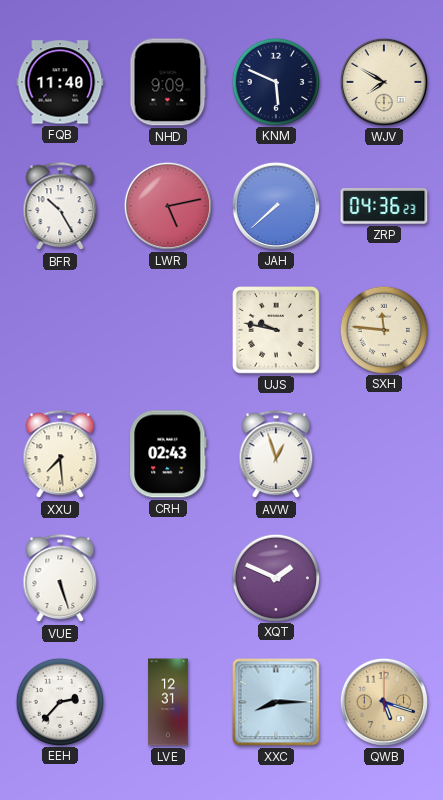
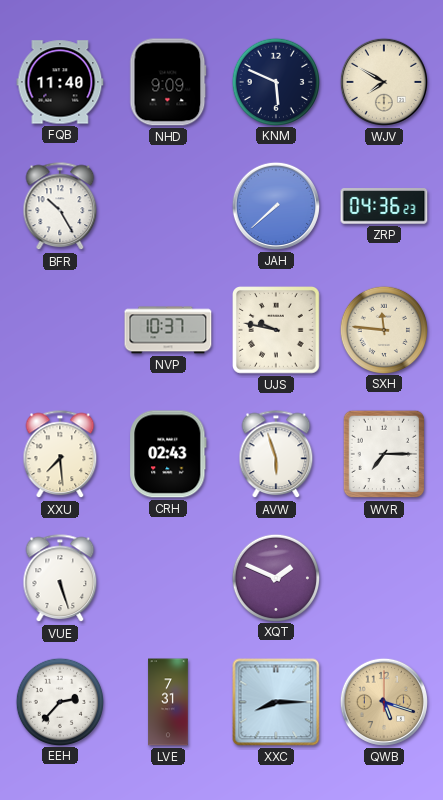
LWR: 5:13 -> none (168, 206)
NVP: none -> 10:37 (168, 330)
AVW: 12:57 -> 5:57 (276, 455)
WVR: none -> 7:15 (384, 454)
LVE: 12:31 -> 7:31 (168, 702)
